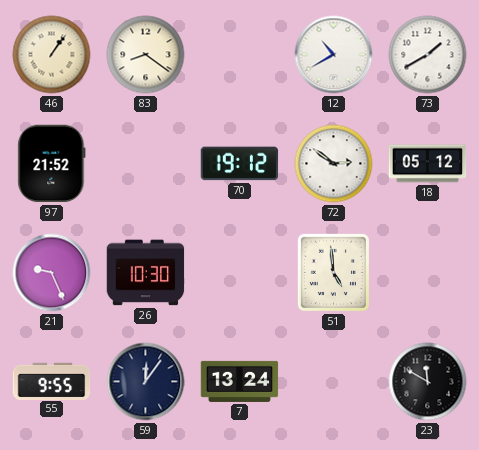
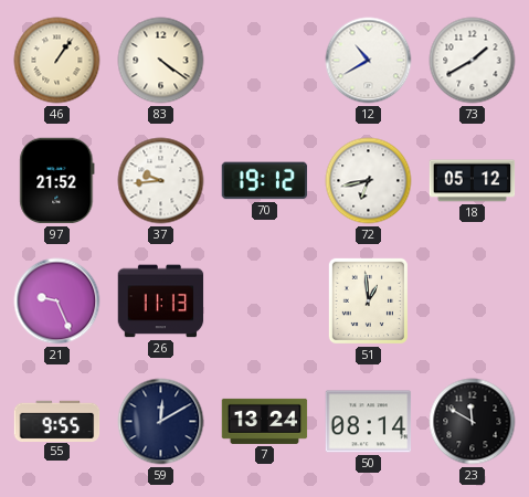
83: 8:21 -> 4:21 (161, 61)
37: none -> 9:44 (161, 181)
72: 2:51 -> 6:43 (369, 181)
26: 10:30 -> 11:13 (161, 302)
51: 4:59 -> 12:59 (368, 300)
59: 12:06 -> 12:10 (161, 422)
50: none -> 08:14 (369, 422)
